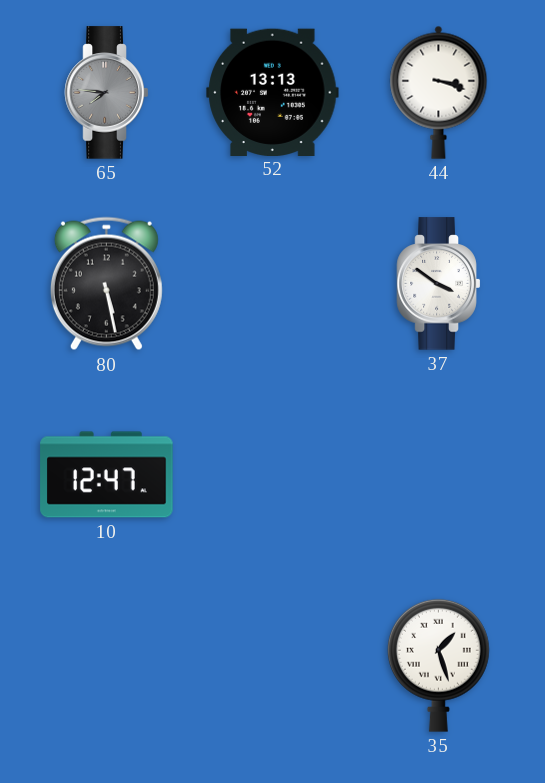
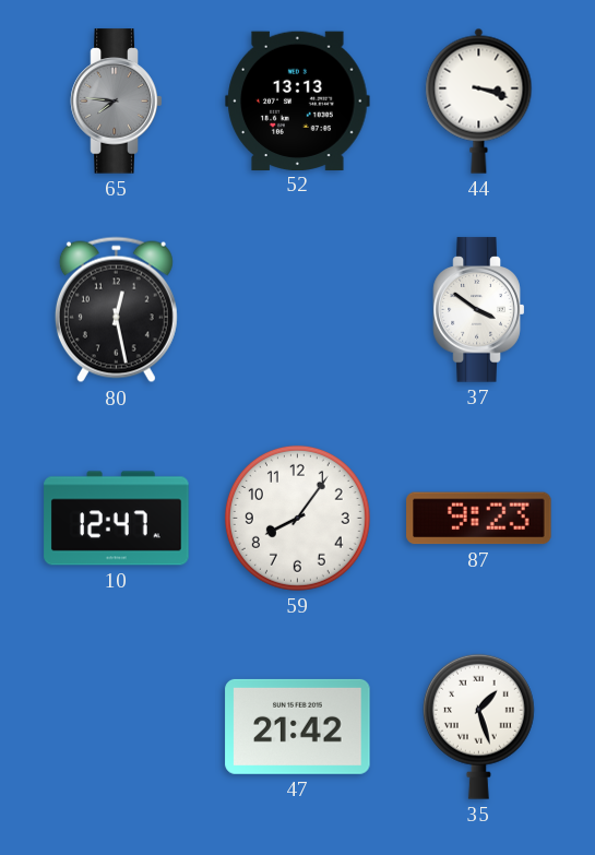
80: 5:28 -> 12:28 (116, 310)
59: none -> 8:06 (297, 518)
87: none -> 9:23 (479, 519)
47: none -> 21:42 (298, 726)
